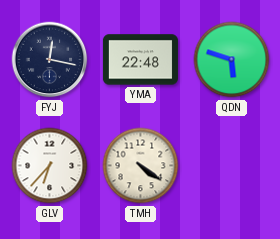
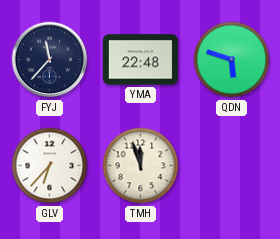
FYJ: 12:17 -> 11:37 (50, 60)
TMH: 4:21 -> 11:57 (141, 166)
